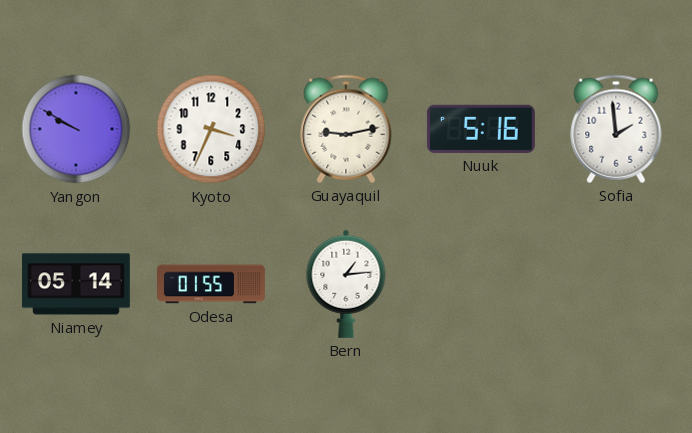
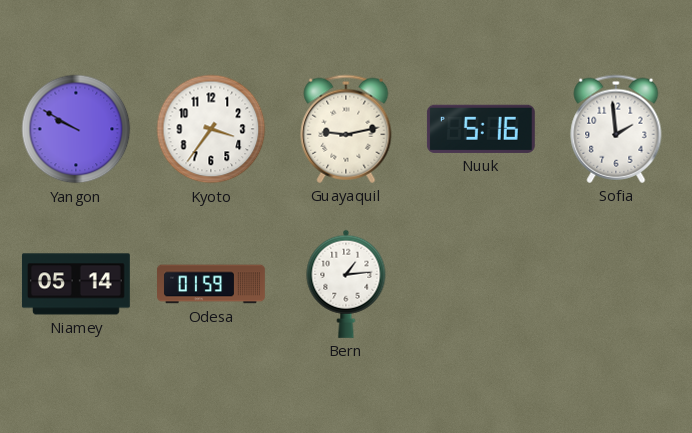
Kyoto: 3:34 -> 3:36 (211, 129)
Odesa: 01:55 -> 01:59 (212, 284)
